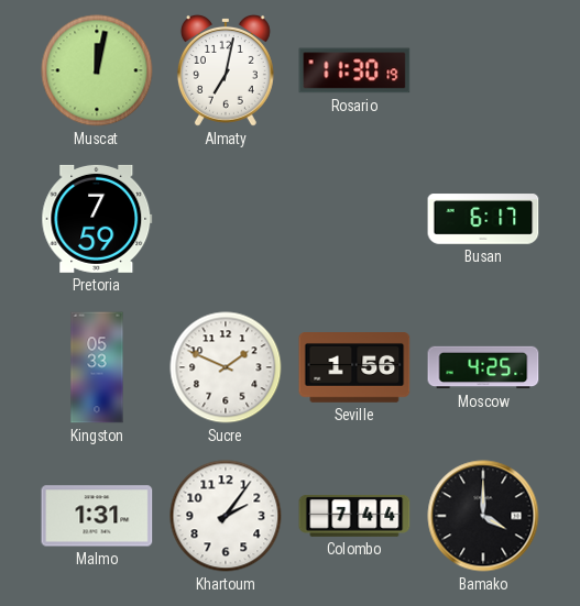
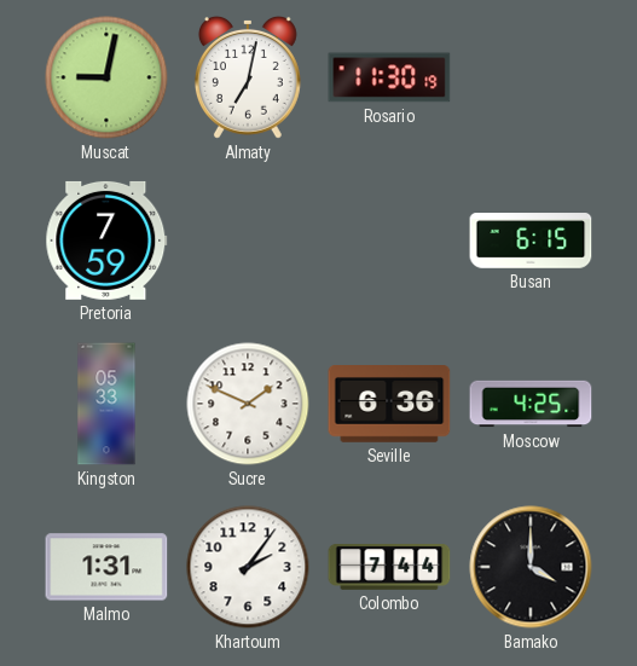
Muscat: 12:02 -> 9:02 (106, 77)
Busan: 6:17 -> 6:15 (531, 241)
Seville: 1:56 -> 6:36 (389, 405)
